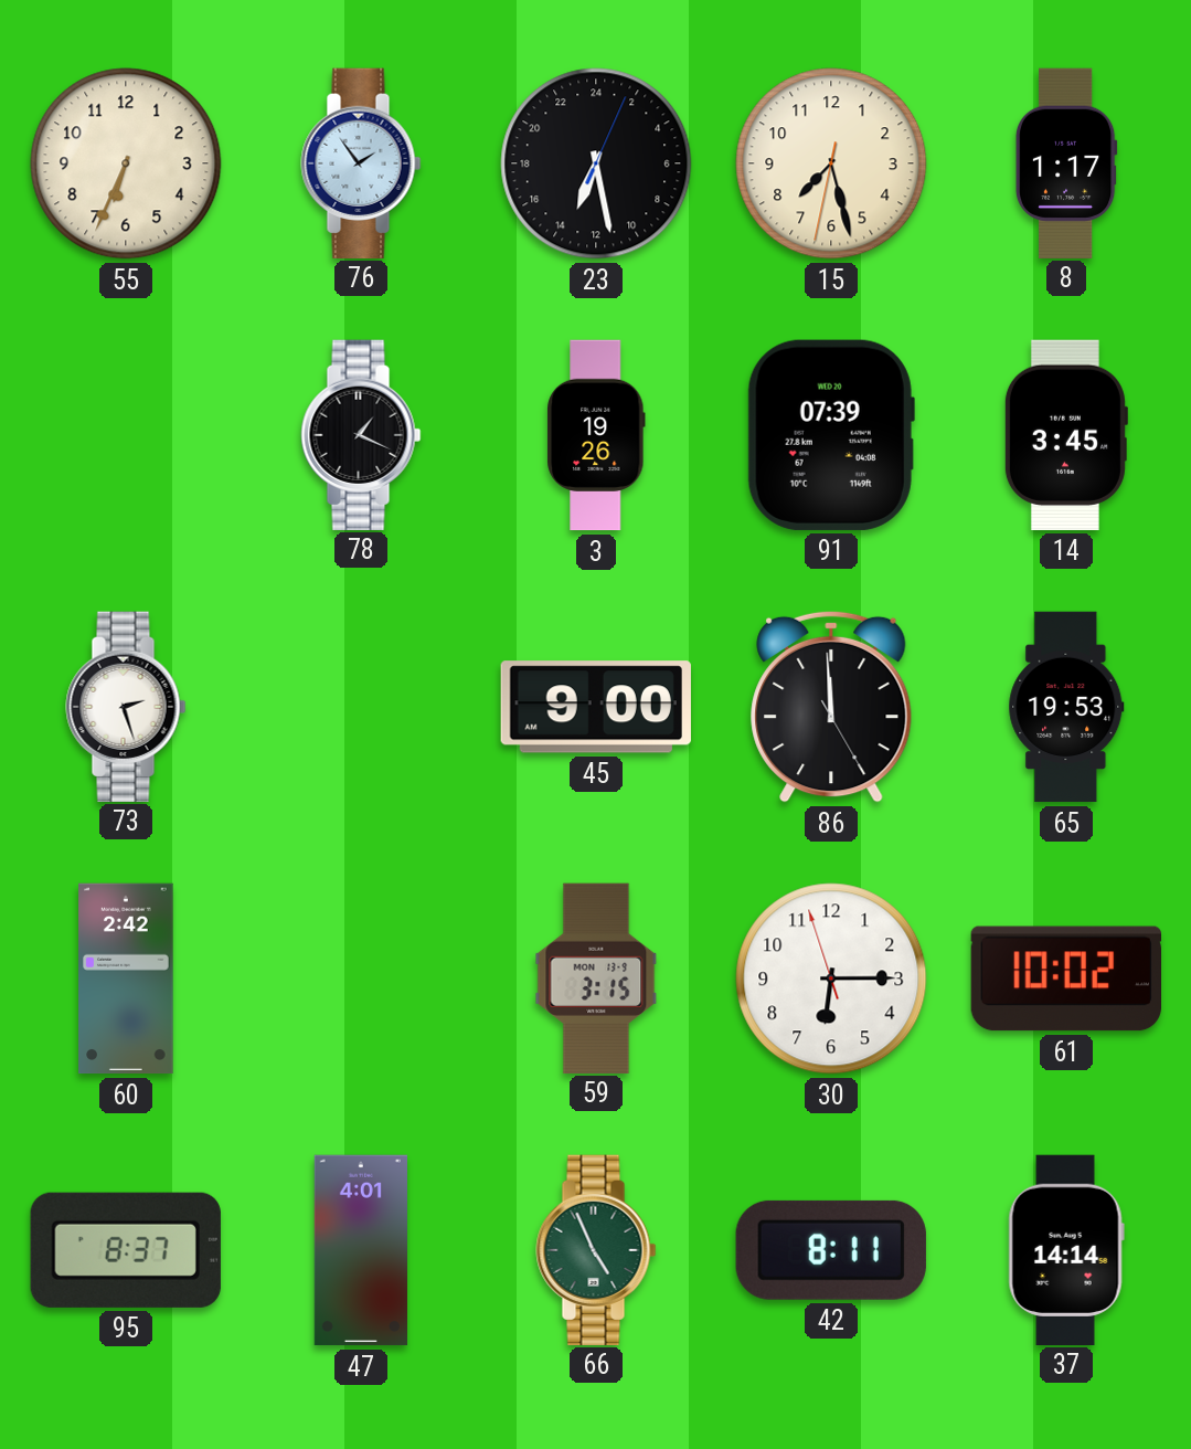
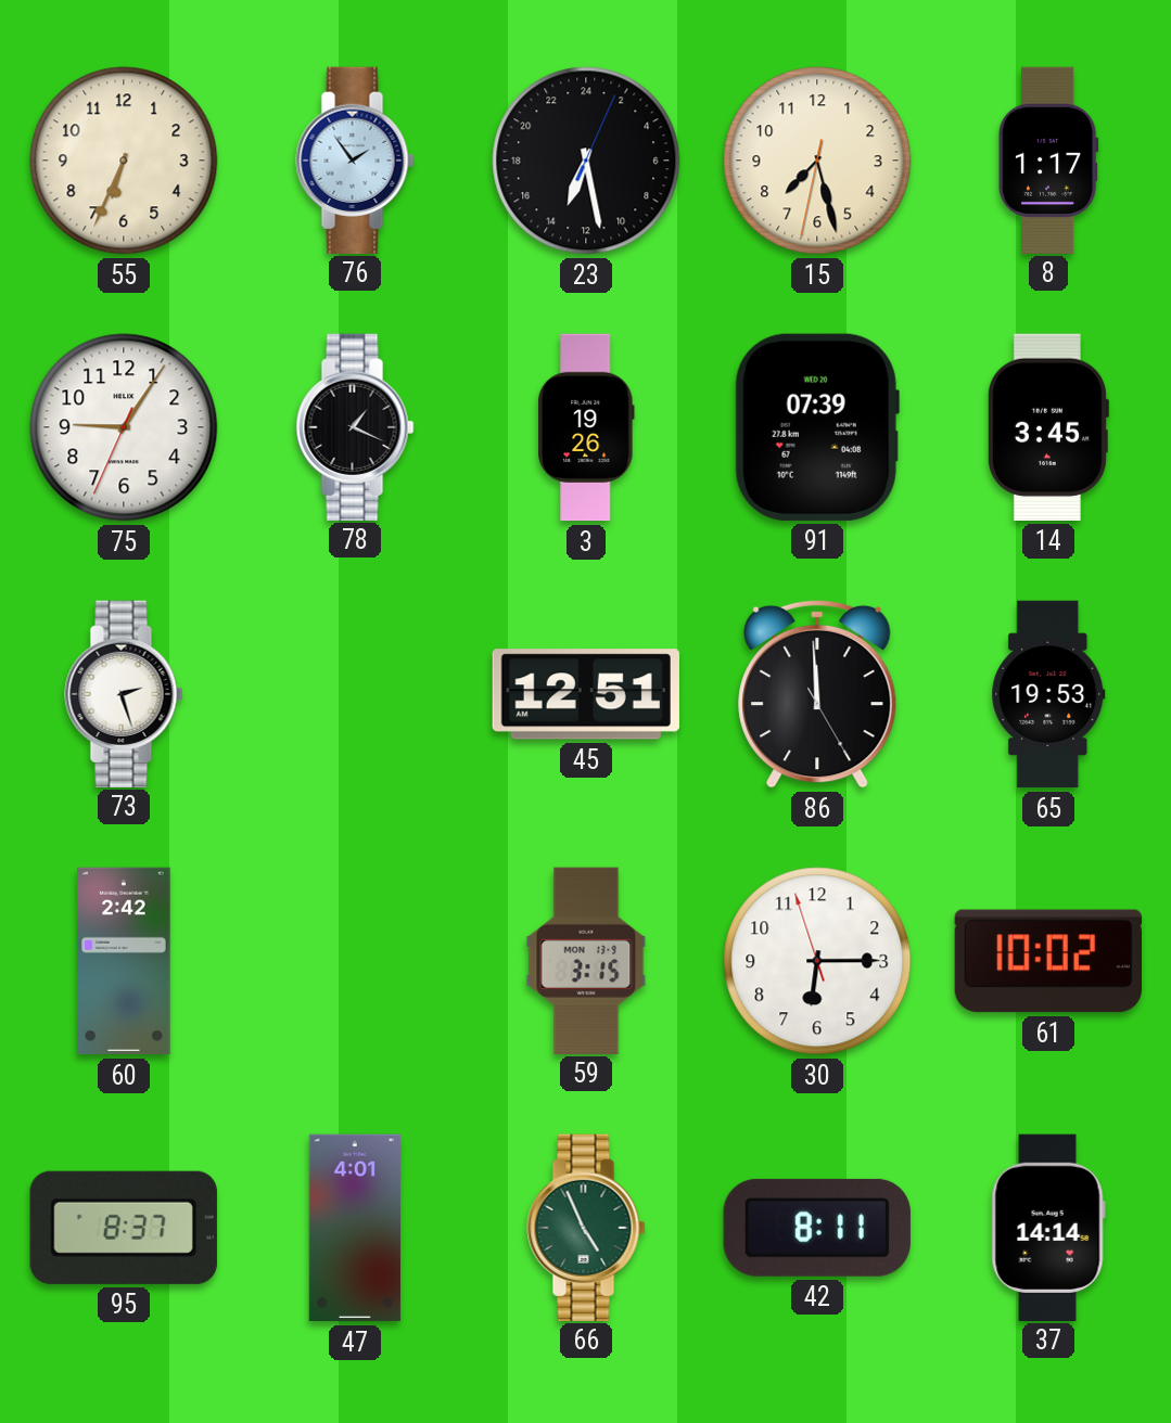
75: none -> 9:05 (124, 427)
45: 9:00 -> 12:51 (586, 694)
